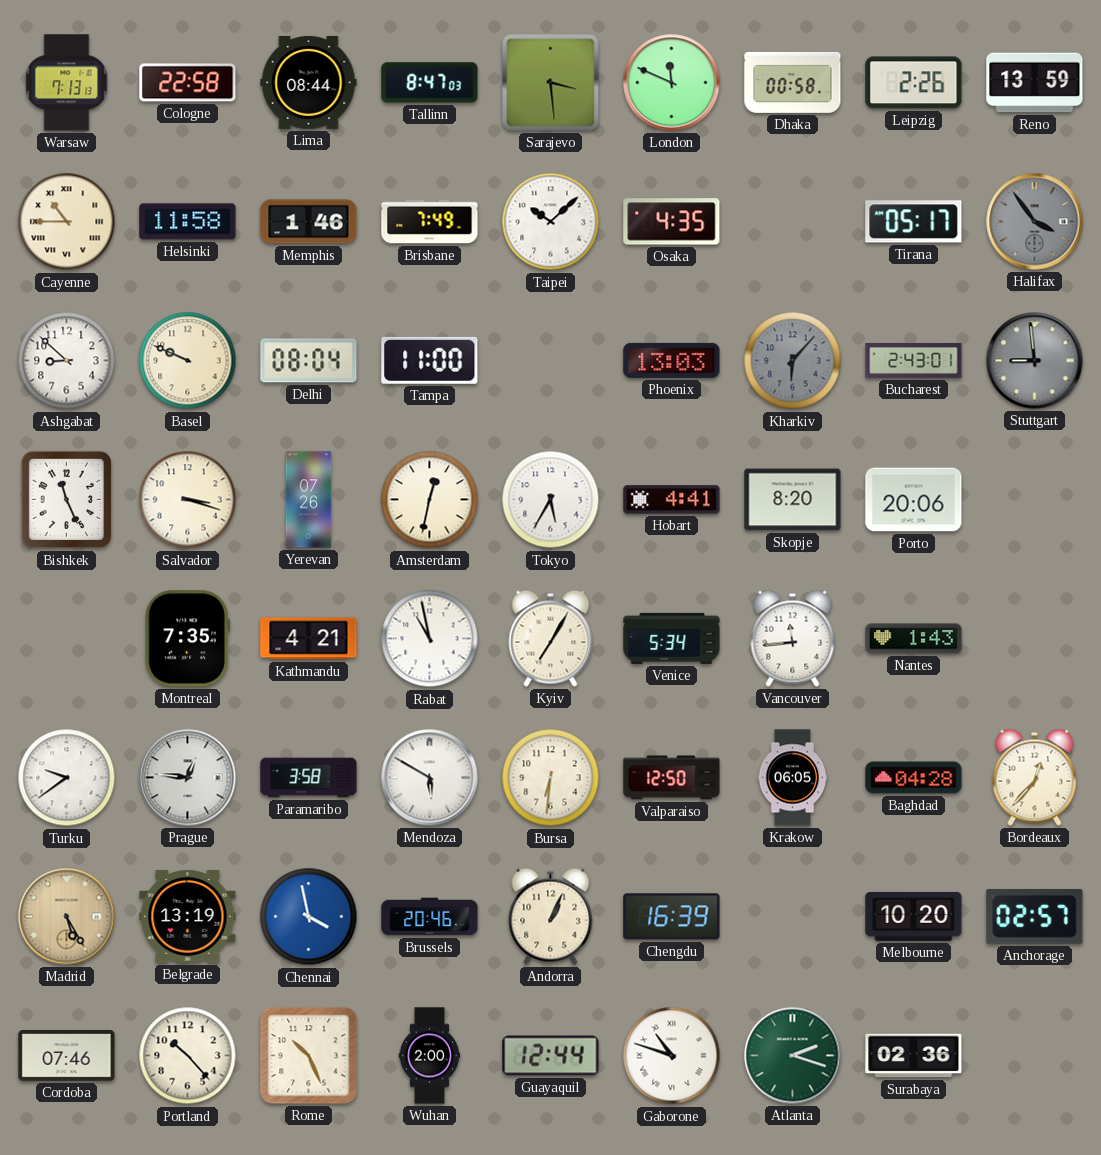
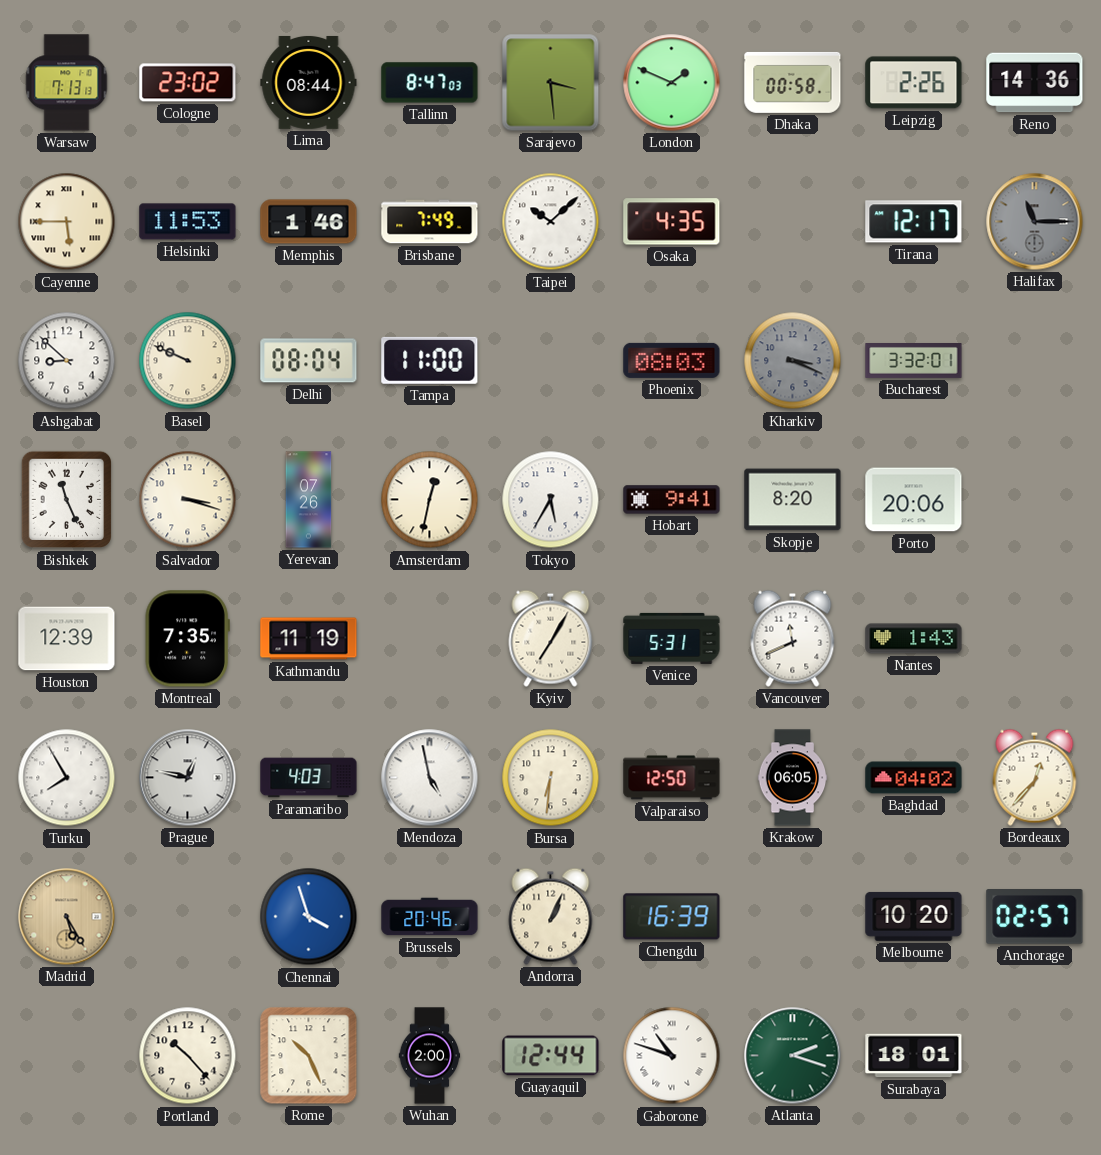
Cologne: 22:58 -> 23:02 (188, 83)
London: 11:49 -> 1:49 (672, 83)
Reno: 13:59 -> 14:36 (1035, 83)
Cayenne: 10:45 -> 5:45 (67, 222)
Helsinki: 11:58 -> 11:53 (188, 222)
Tirana: 05:17 -> 12:17 (914, 222)
Halifax: 3:54 -> 11:15 (1035, 222)
Phoenix: 13:03 -> 08:03 (672, 360)
Kharkiv: 6:07 -> 3:19 (793, 361)
Bucharest: 2:43 -> 3:32 (914, 361)
Stuttgart: 8:59 -> none (1035, 361)
Hobart: 4:41 -> 9:41 (672, 500)
Houston: none -> 12:39 (67, 639)
Kathmandu: 4:21 -> 11:19 (309, 639)
Rabat: 10:58 -> none (430, 639)
Venice: 5:34 -> 5:31 (672, 638)
Vancouver: 11:44 -> 11:41 (793, 638)
Turku: 9:39 -> 7:55 (67, 778)
Prague: 12:46 -> 12:47 (188, 778)
Paramaribo: 3:58 -> 4:03 (309, 778)
Mendoza: 5:50 -> 4:58 (430, 778)
Baghdad: 04:28 -> 04:02 (914, 778)
Belgrade: 13:19 -> none (188, 917)
Chennai: 3:58 -> 3:57 (309, 917)
Cordoba: 07:46 -> none (67, 1056)
Surabaya: 02:36 -> 18:01 (914, 1056)
